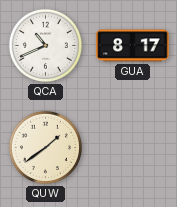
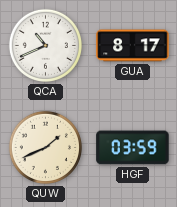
QUW: 1:39 -> 1:41 (45, 147)
HGF: none -> 03:59 (133, 148)
